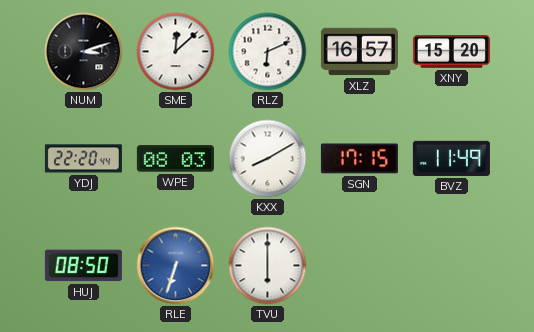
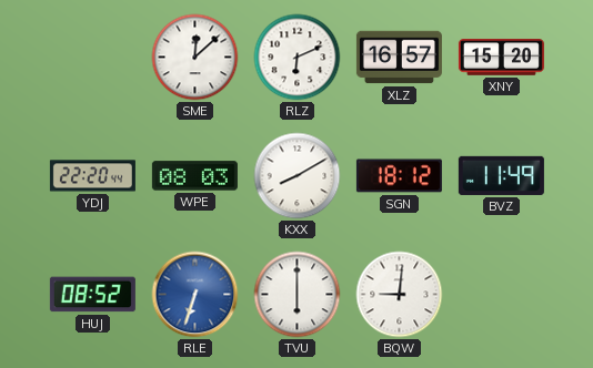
NUM: 3:12 -> none (84, 52)
SGN: 17:15 -> 18:12 (399, 176)
HUJ: 08:50 -> 08:52 (92, 295)
BQW: none -> 9:01 (400, 295)
